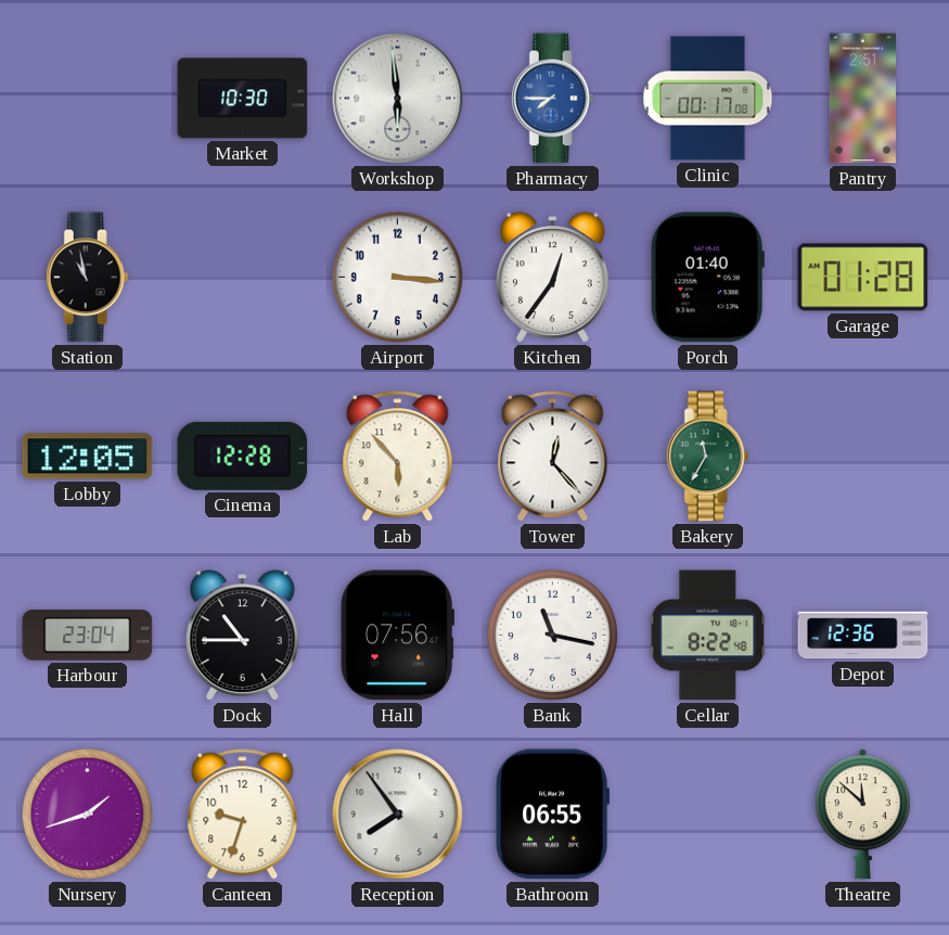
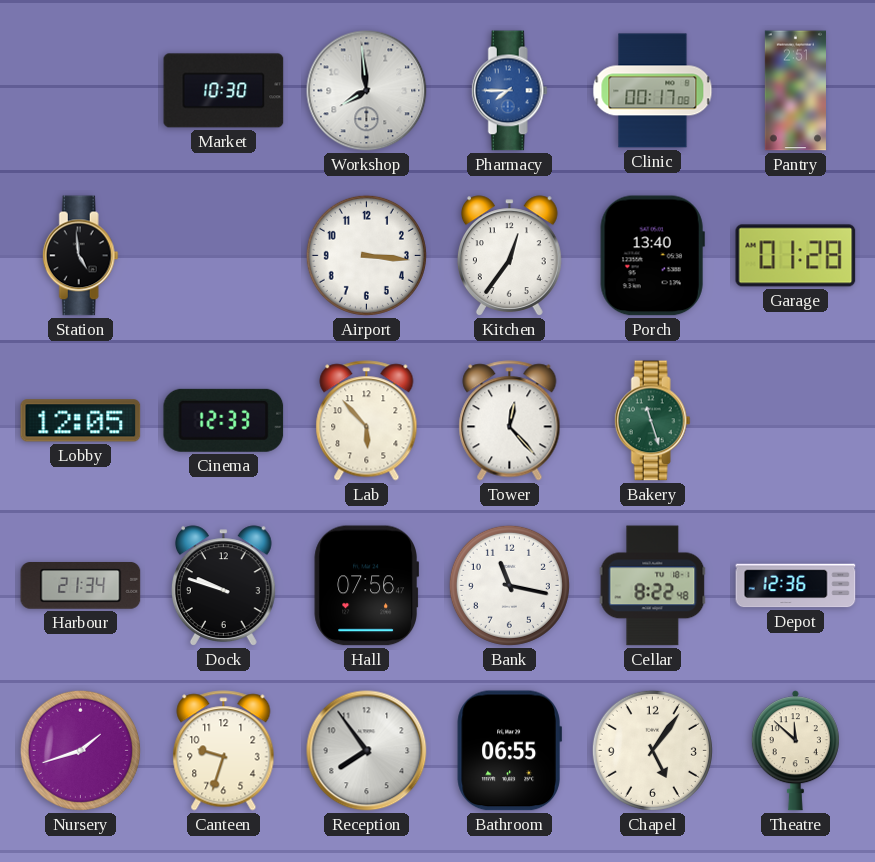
Workshop: 5:59 -> 7:59 (367, 91)
Station: 10:58 -> 4:59 (80, 256)
Porch: 01:40 -> 13:40 (652, 256)
Cinema: 12:28 -> 12:33 (224, 420)
Bakery: 11:35 -> 11:27 (652, 421)
Harbour: 23:04 -> 21:34 (81, 586)
Dock: 10:45 -> 9:48 (223, 586)
Chapel: none -> 5:06 (652, 750)
